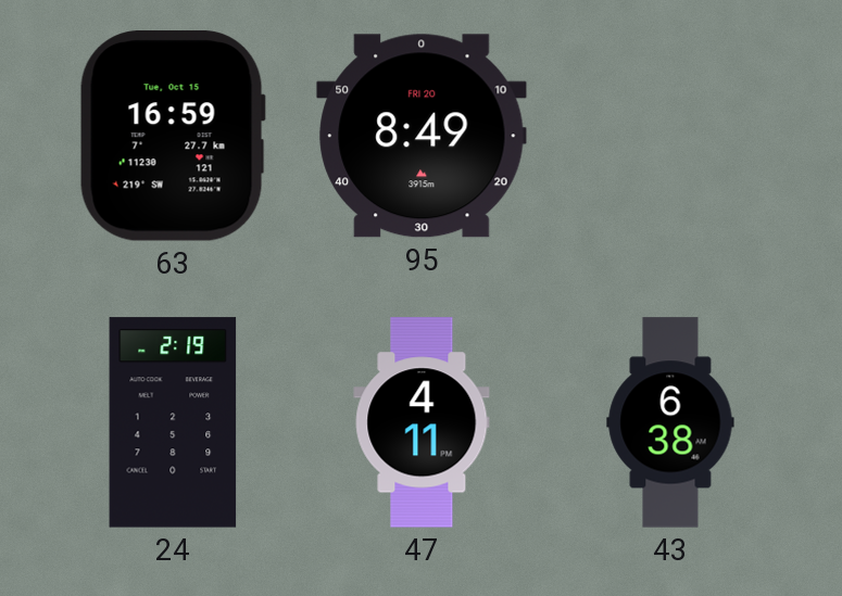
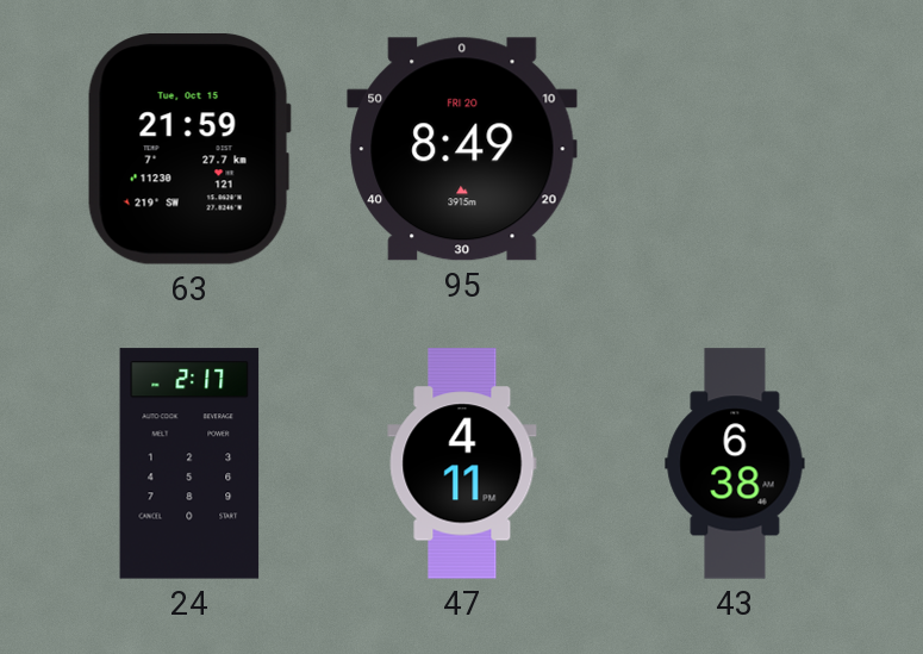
63: 16:59 -> 21:59 (189, 150)
24: 2:19 -> 2:17 (189, 463)
